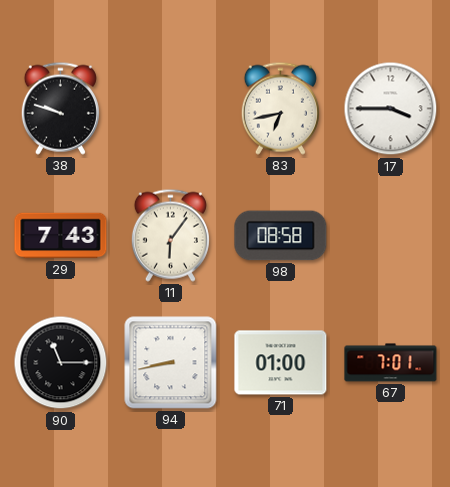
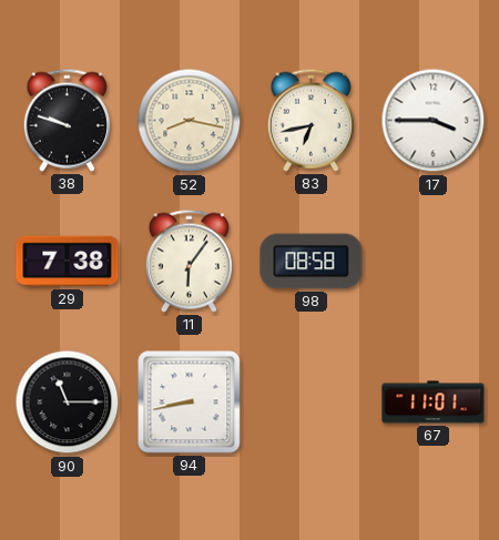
52: none -> 8:17 (190, 121)
29: 7:43 -> 7:38 (68, 262)
71: 01:00 -> none (281, 363)
67: 7:01 -> 11:01 (434, 403)
